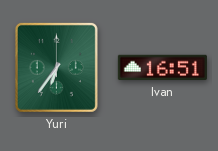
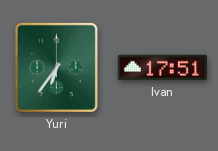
Ivan: 16:51 -> 17:51 (162, 68)
